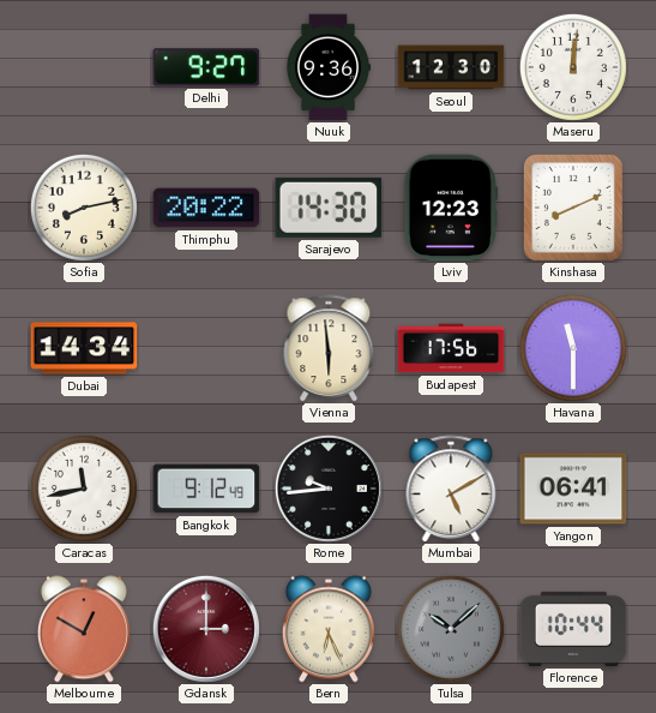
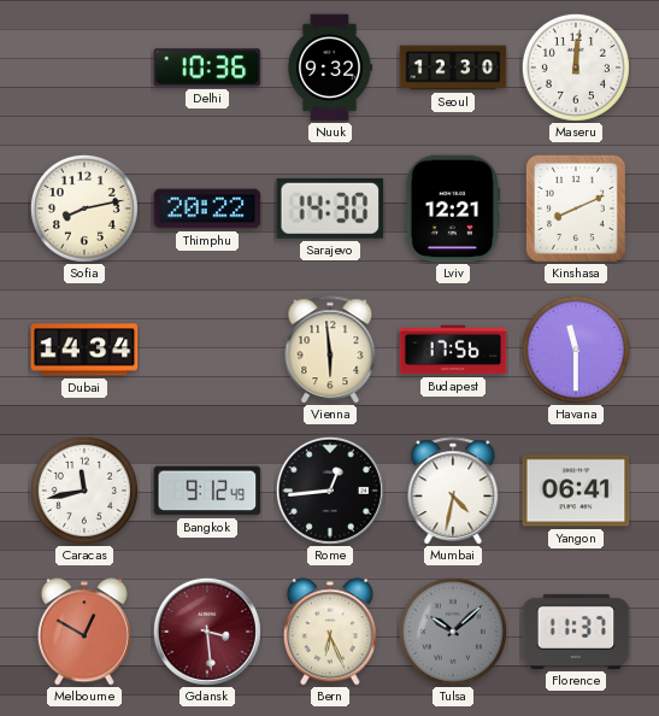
Delhi: 9:27 -> 10:36 (207, 68)
Nuuk: 9:36 -> 9:32 (330, 68)
Lviv: 12:23 -> 12:21 (453, 209)
Rome: 9:44 -> 12:44 (330, 491)
Mumbai: 5:10 -> 4:32 (453, 491)
Gdansk: 3:00 -> 3:29 (207, 632)
Florence: 10:44 -> 11:37 (576, 632)
